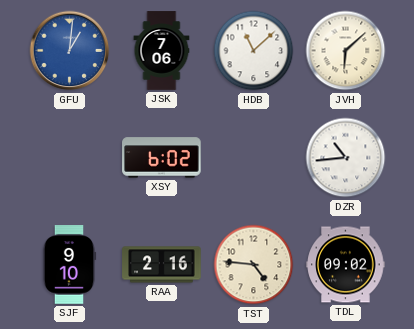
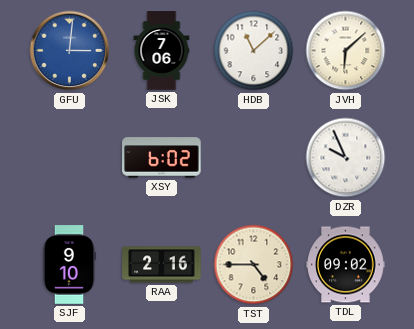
GFU: 1:01 -> 3:01 (70, 51)
DZR: 10:44 -> 9:56 (346, 158)
TST: 4:46 -> 4:45 (254, 265)
